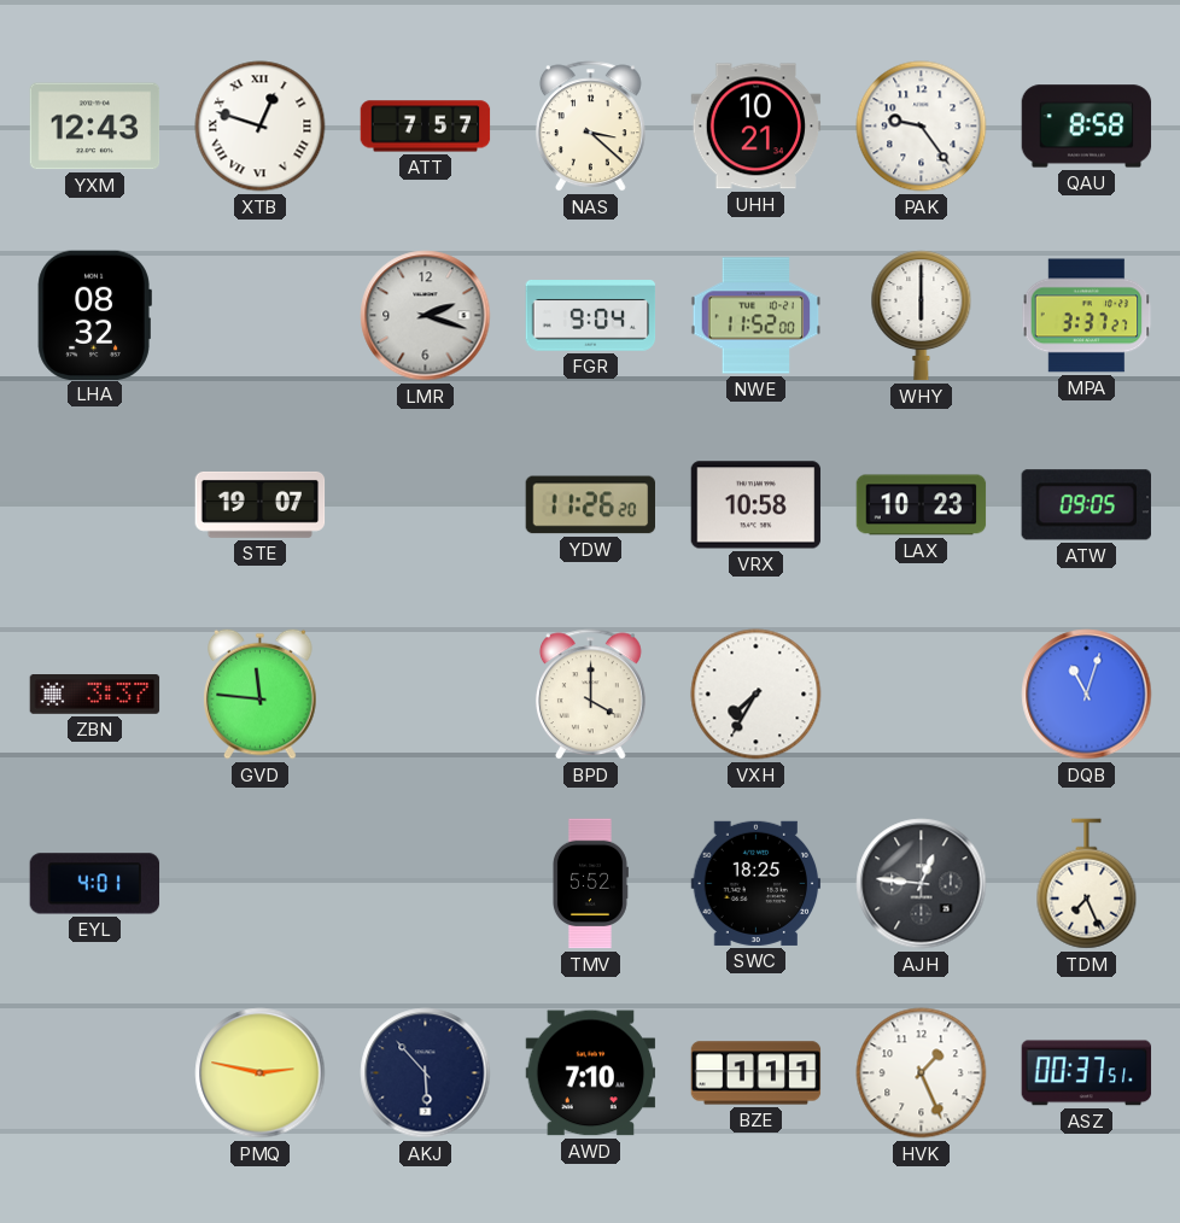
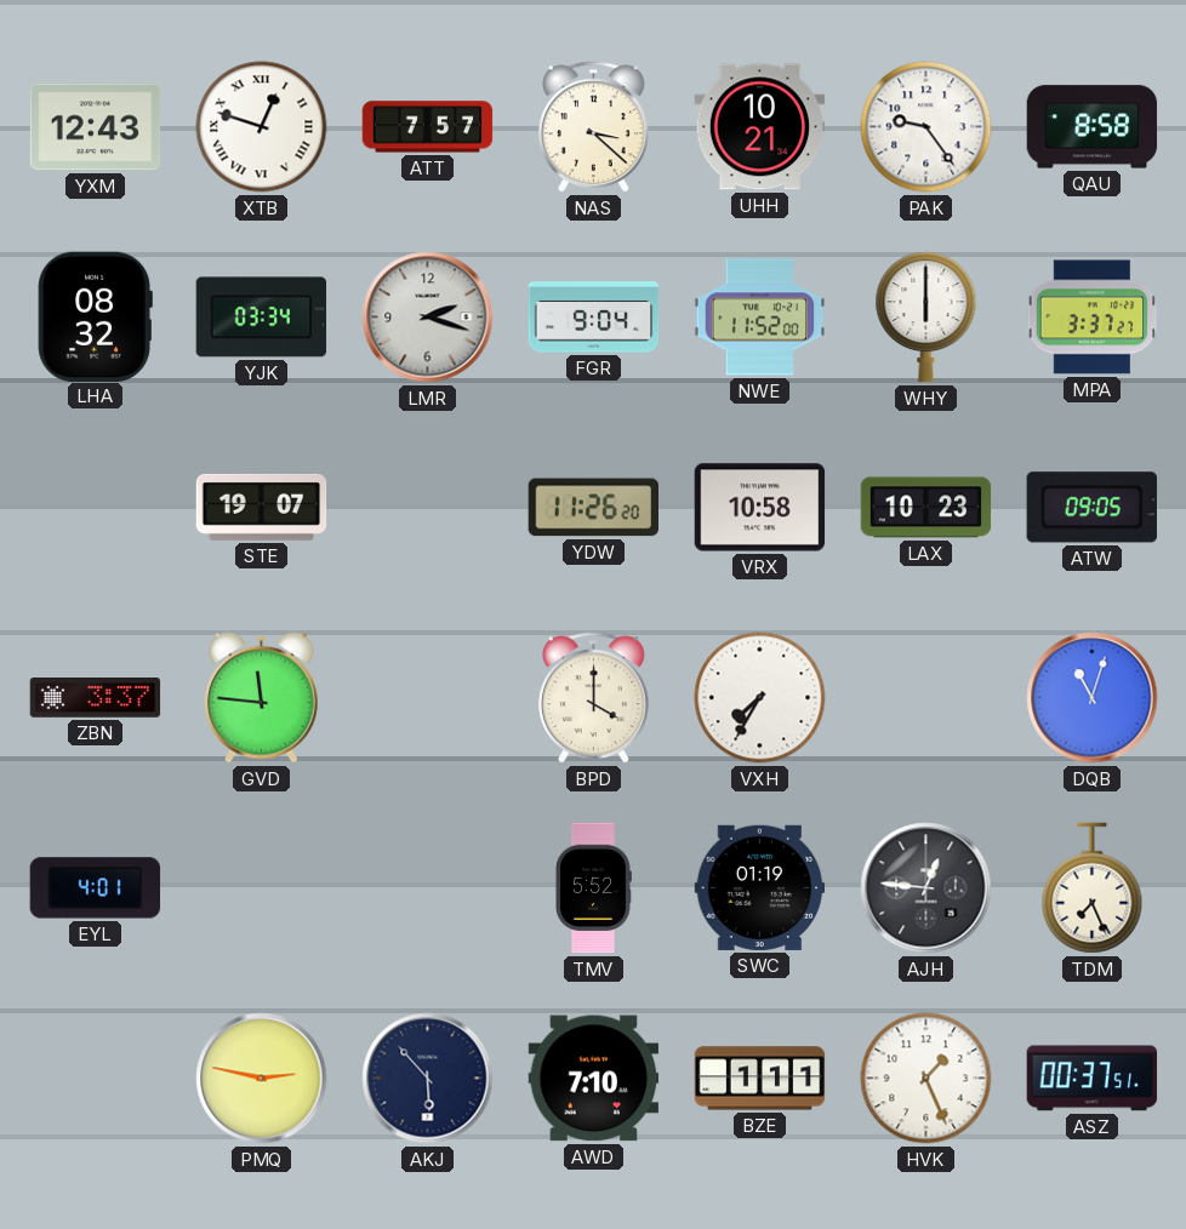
YJK: none -> 03:34 (262, 318)
SWC: 18:25 -> 01:19 (760, 887)
